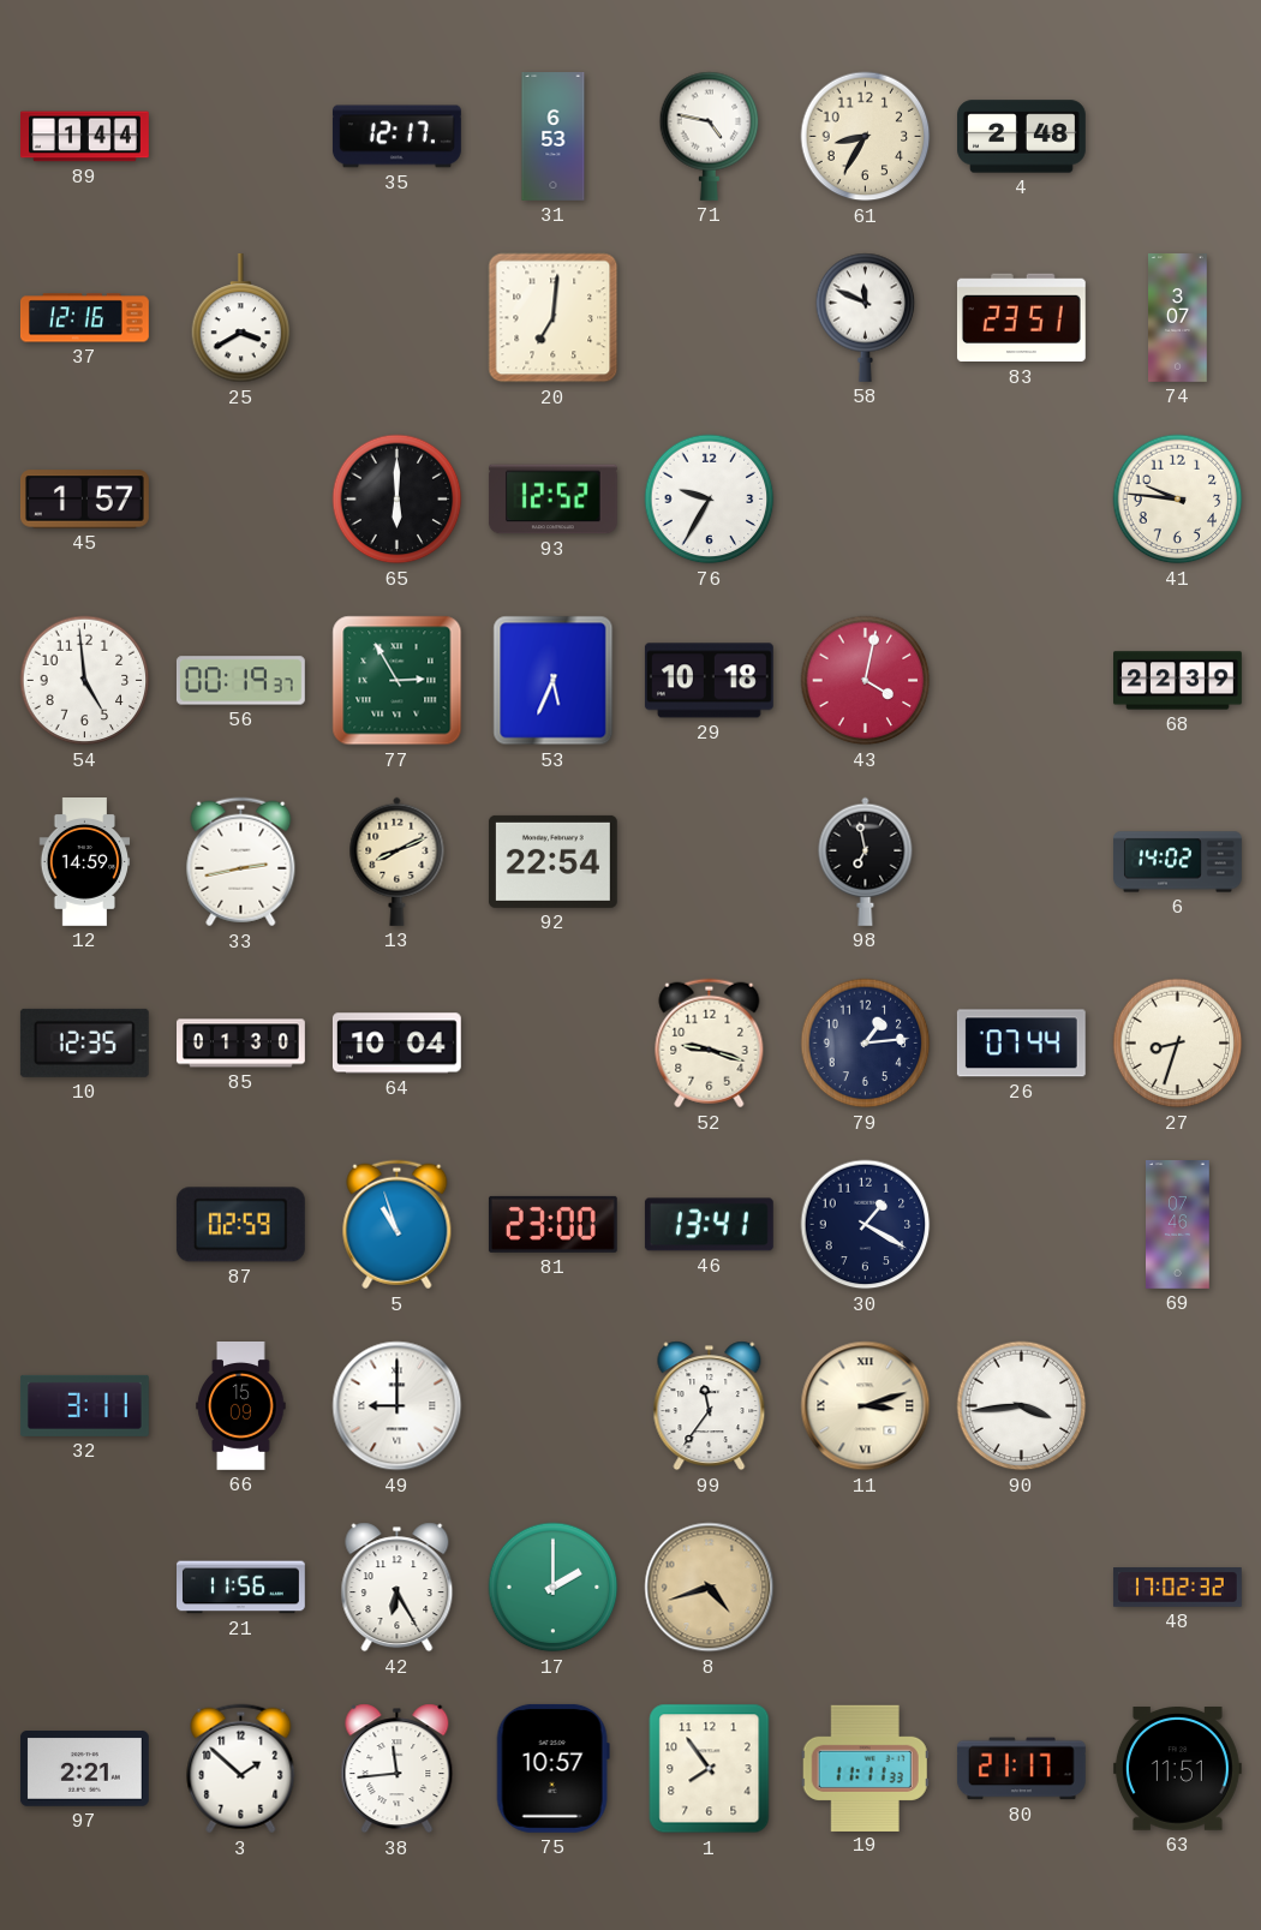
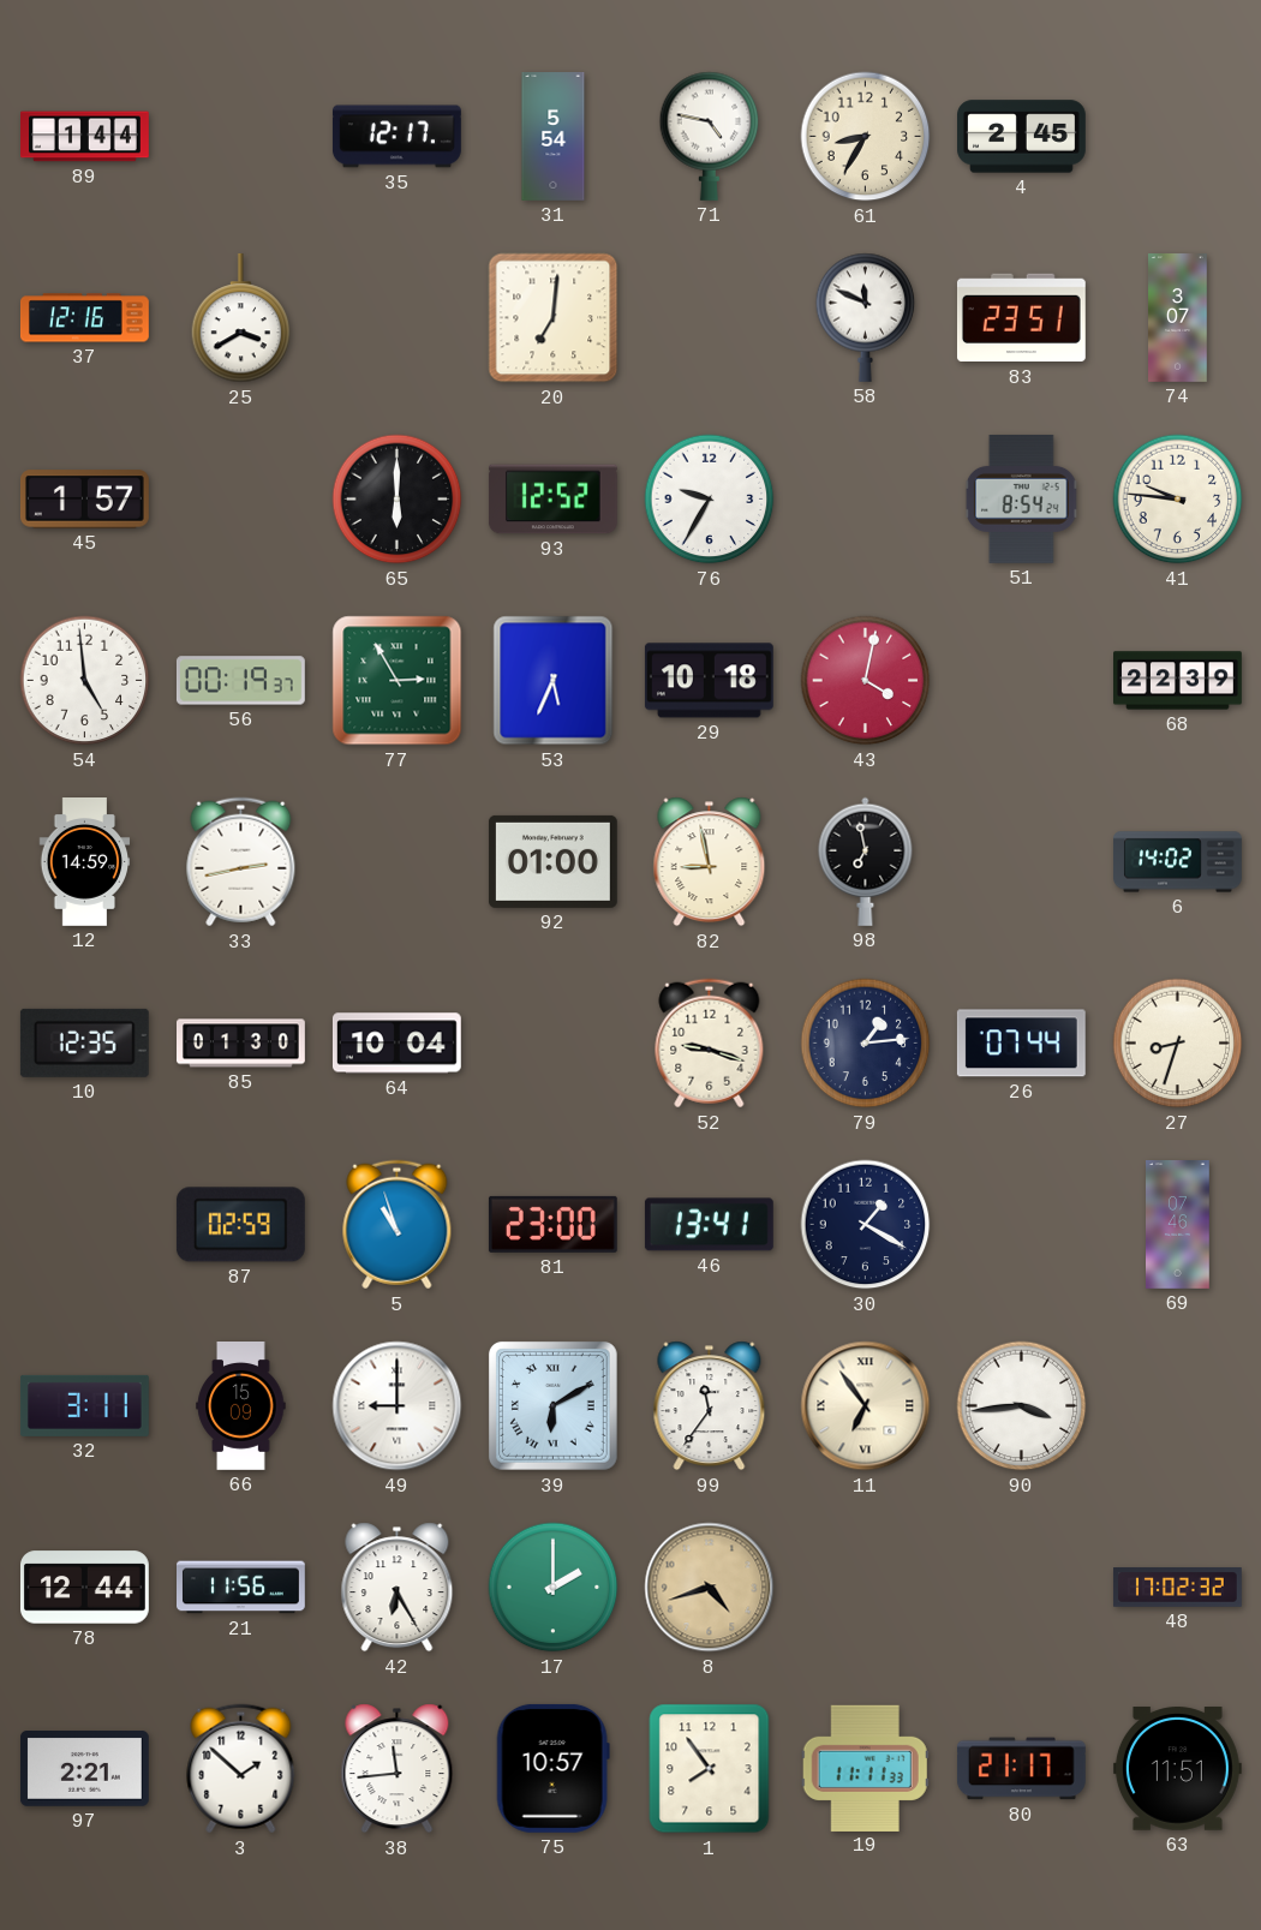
31: 6:53 -> 5:54 (554, 137)
4: 2:48 -> 2:45 (1022, 137)
51: none -> 8:54 (1022, 500)
13: 8:11 -> none (398, 861)
92: 22:54 -> 01:00 (552, 861)
82: none -> 8:58 (710, 862)
39: none -> 6:10 (552, 1405)
11: 3:12 -> 6:54 (866, 1406)
78: none -> 12:44 (84, 1588)
